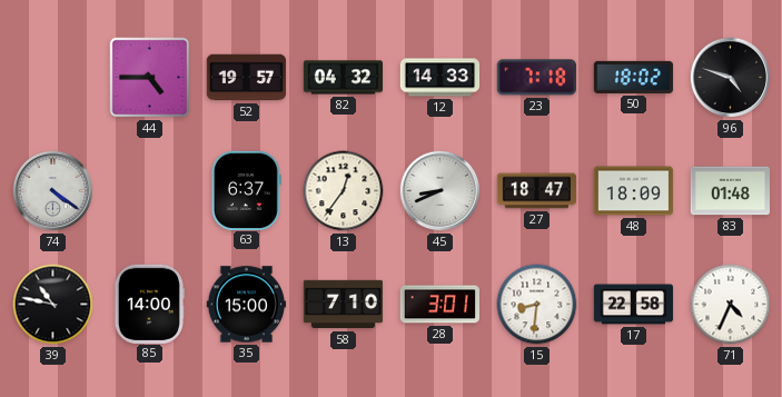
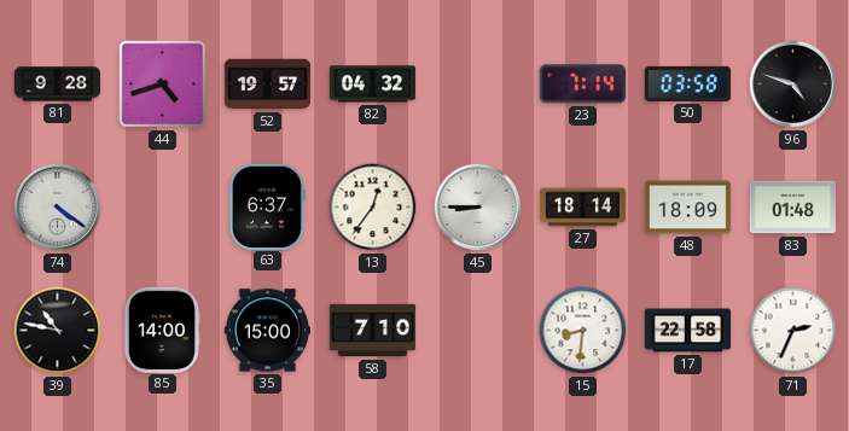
81: none -> 9:28 (58, 85)
44: 4:45 -> 4:42 (163, 85)
12: 14:33 -> none (441, 78)
23: 7:18 -> 7:14 (582, 85)
50: 18:02 -> 03:58 (688, 83)
45: 8:41 -> 8:45 (478, 208)
27: 18:47 -> 18:14 (583, 208)
28: 3:01 -> none (441, 305)
71: 4:34 -> 2:34 (793, 331)
